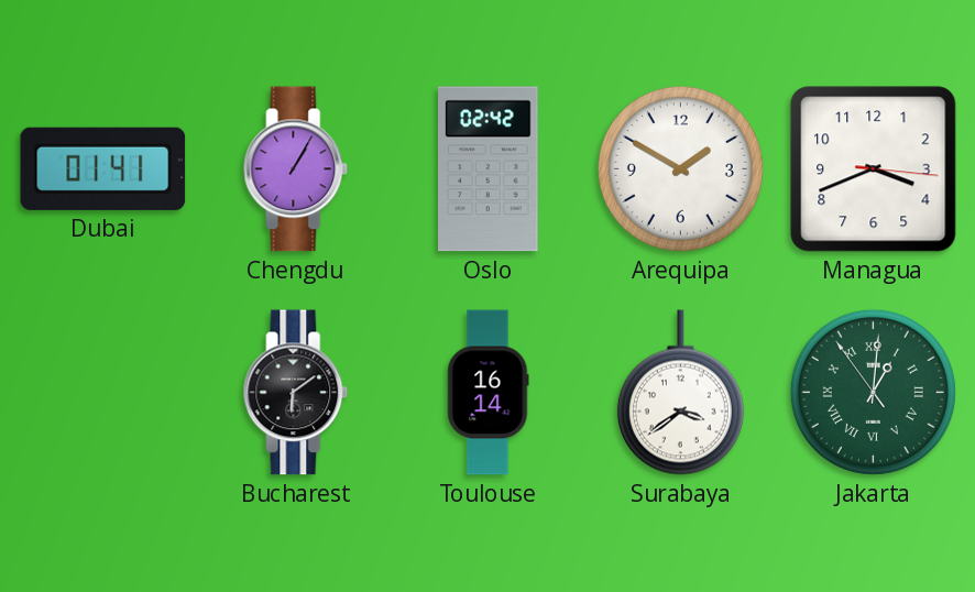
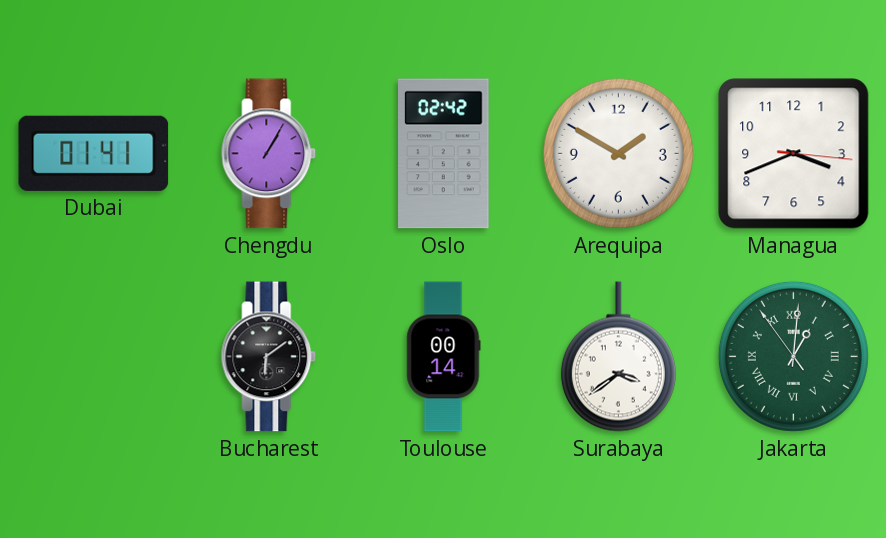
Toulouse: 16:14 -> 00:14 (444, 357)
